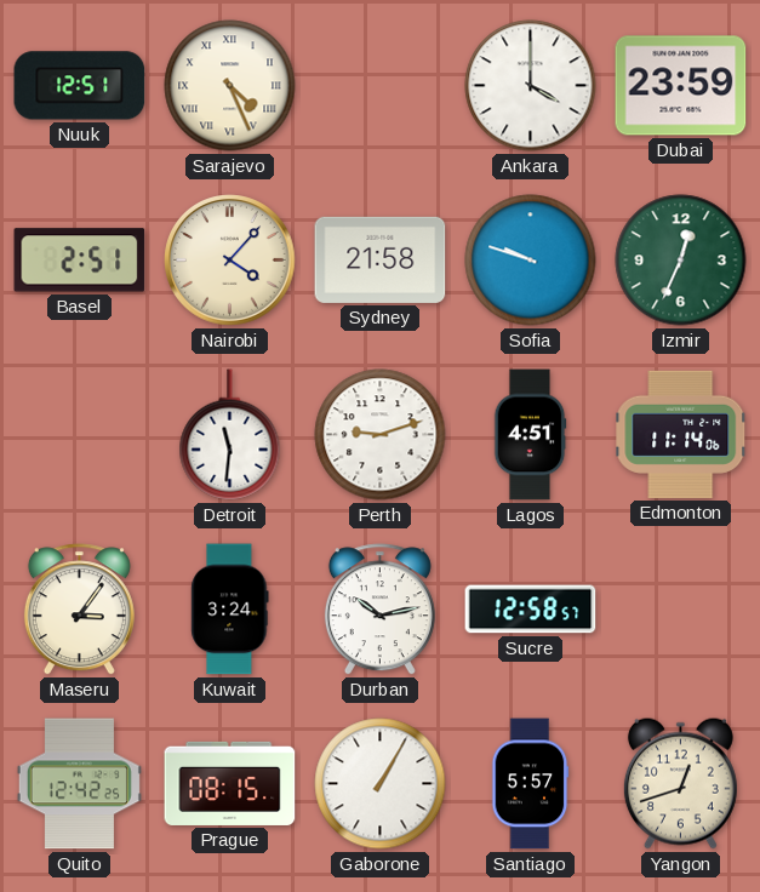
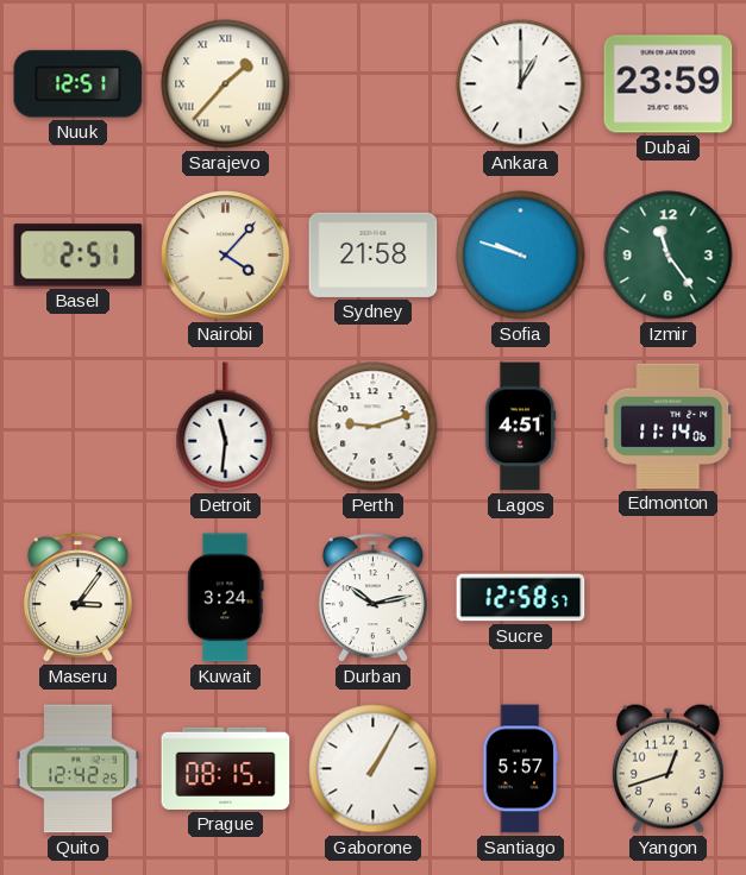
Sarajevo: 4:26 -> 1:37 (226, 84)
Ankara: 4:00 -> 1:00 (521, 84)
Izmir: 12:34 -> 11:24 (669, 256)
